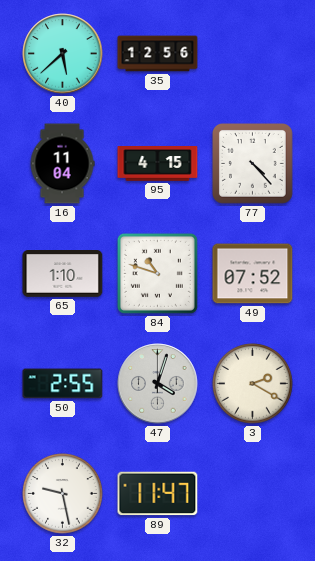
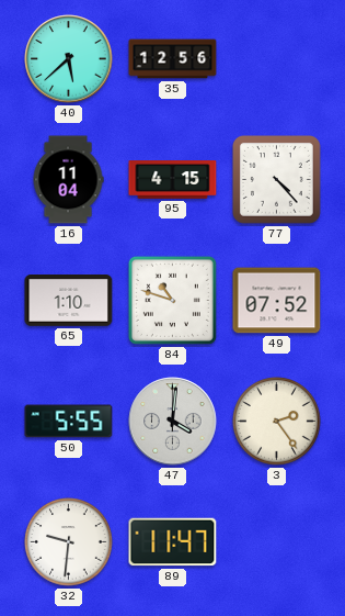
50: 2:55 -> 5:55 (69, 422)
47: 4:03 -> 4:01 (173, 422)
3: 2:20 -> 2:24 (277, 422)
32: 9:28 -> 9:31 (69, 542)
